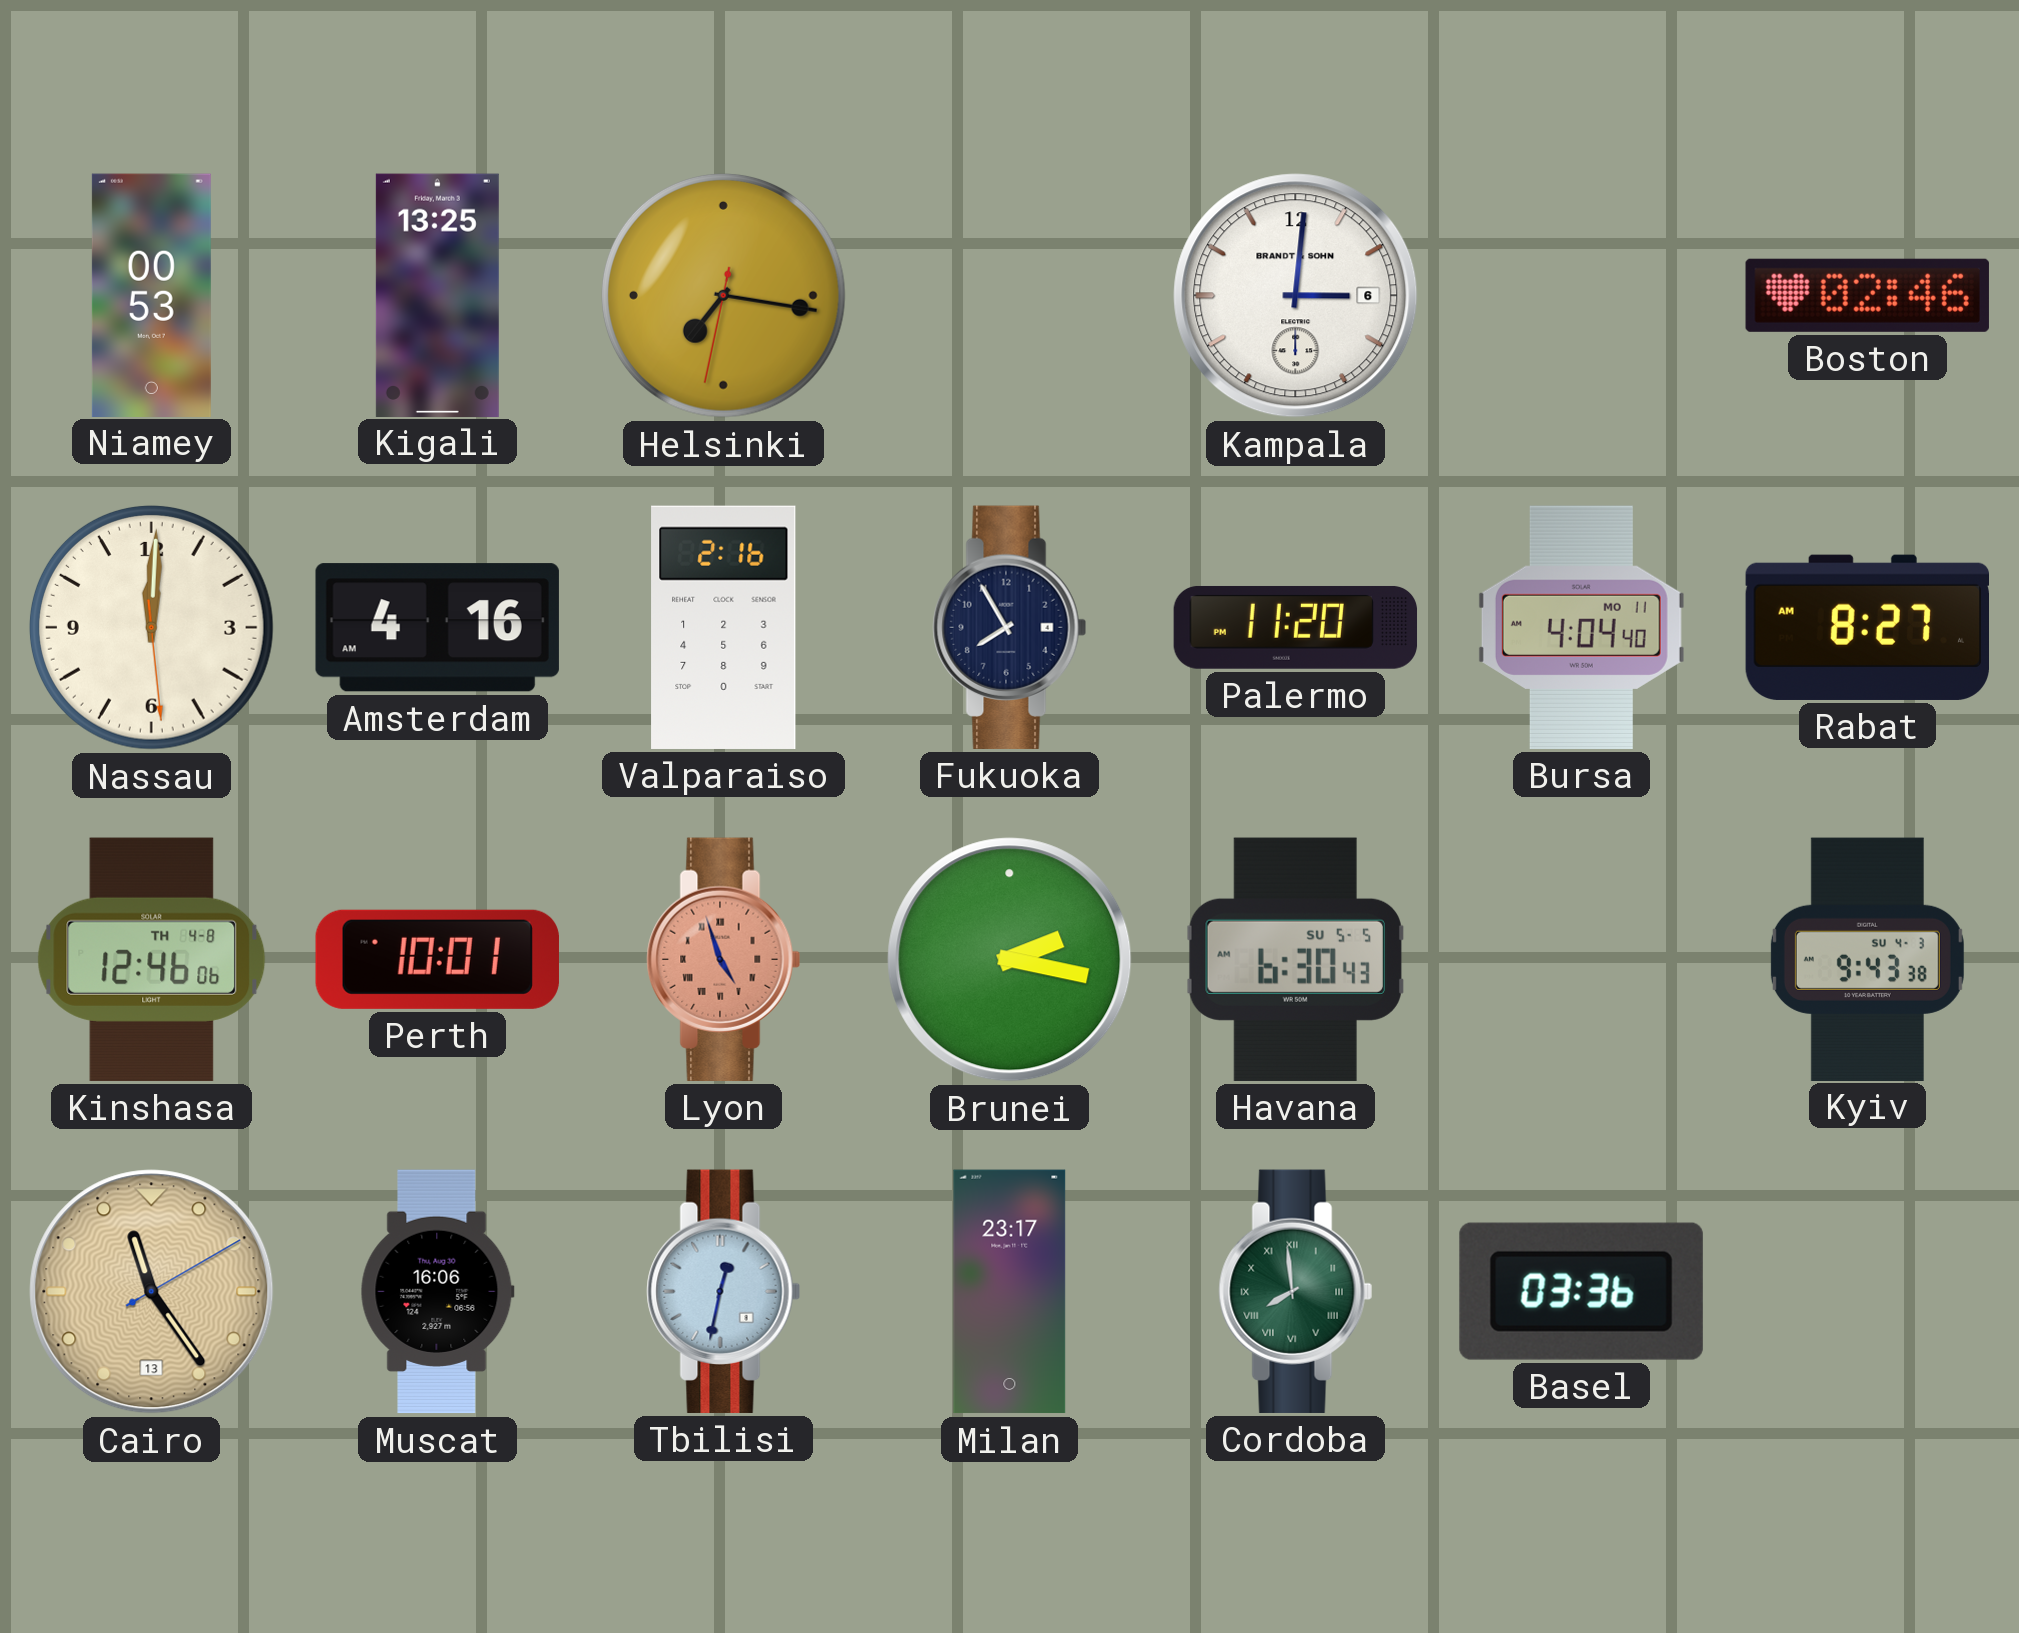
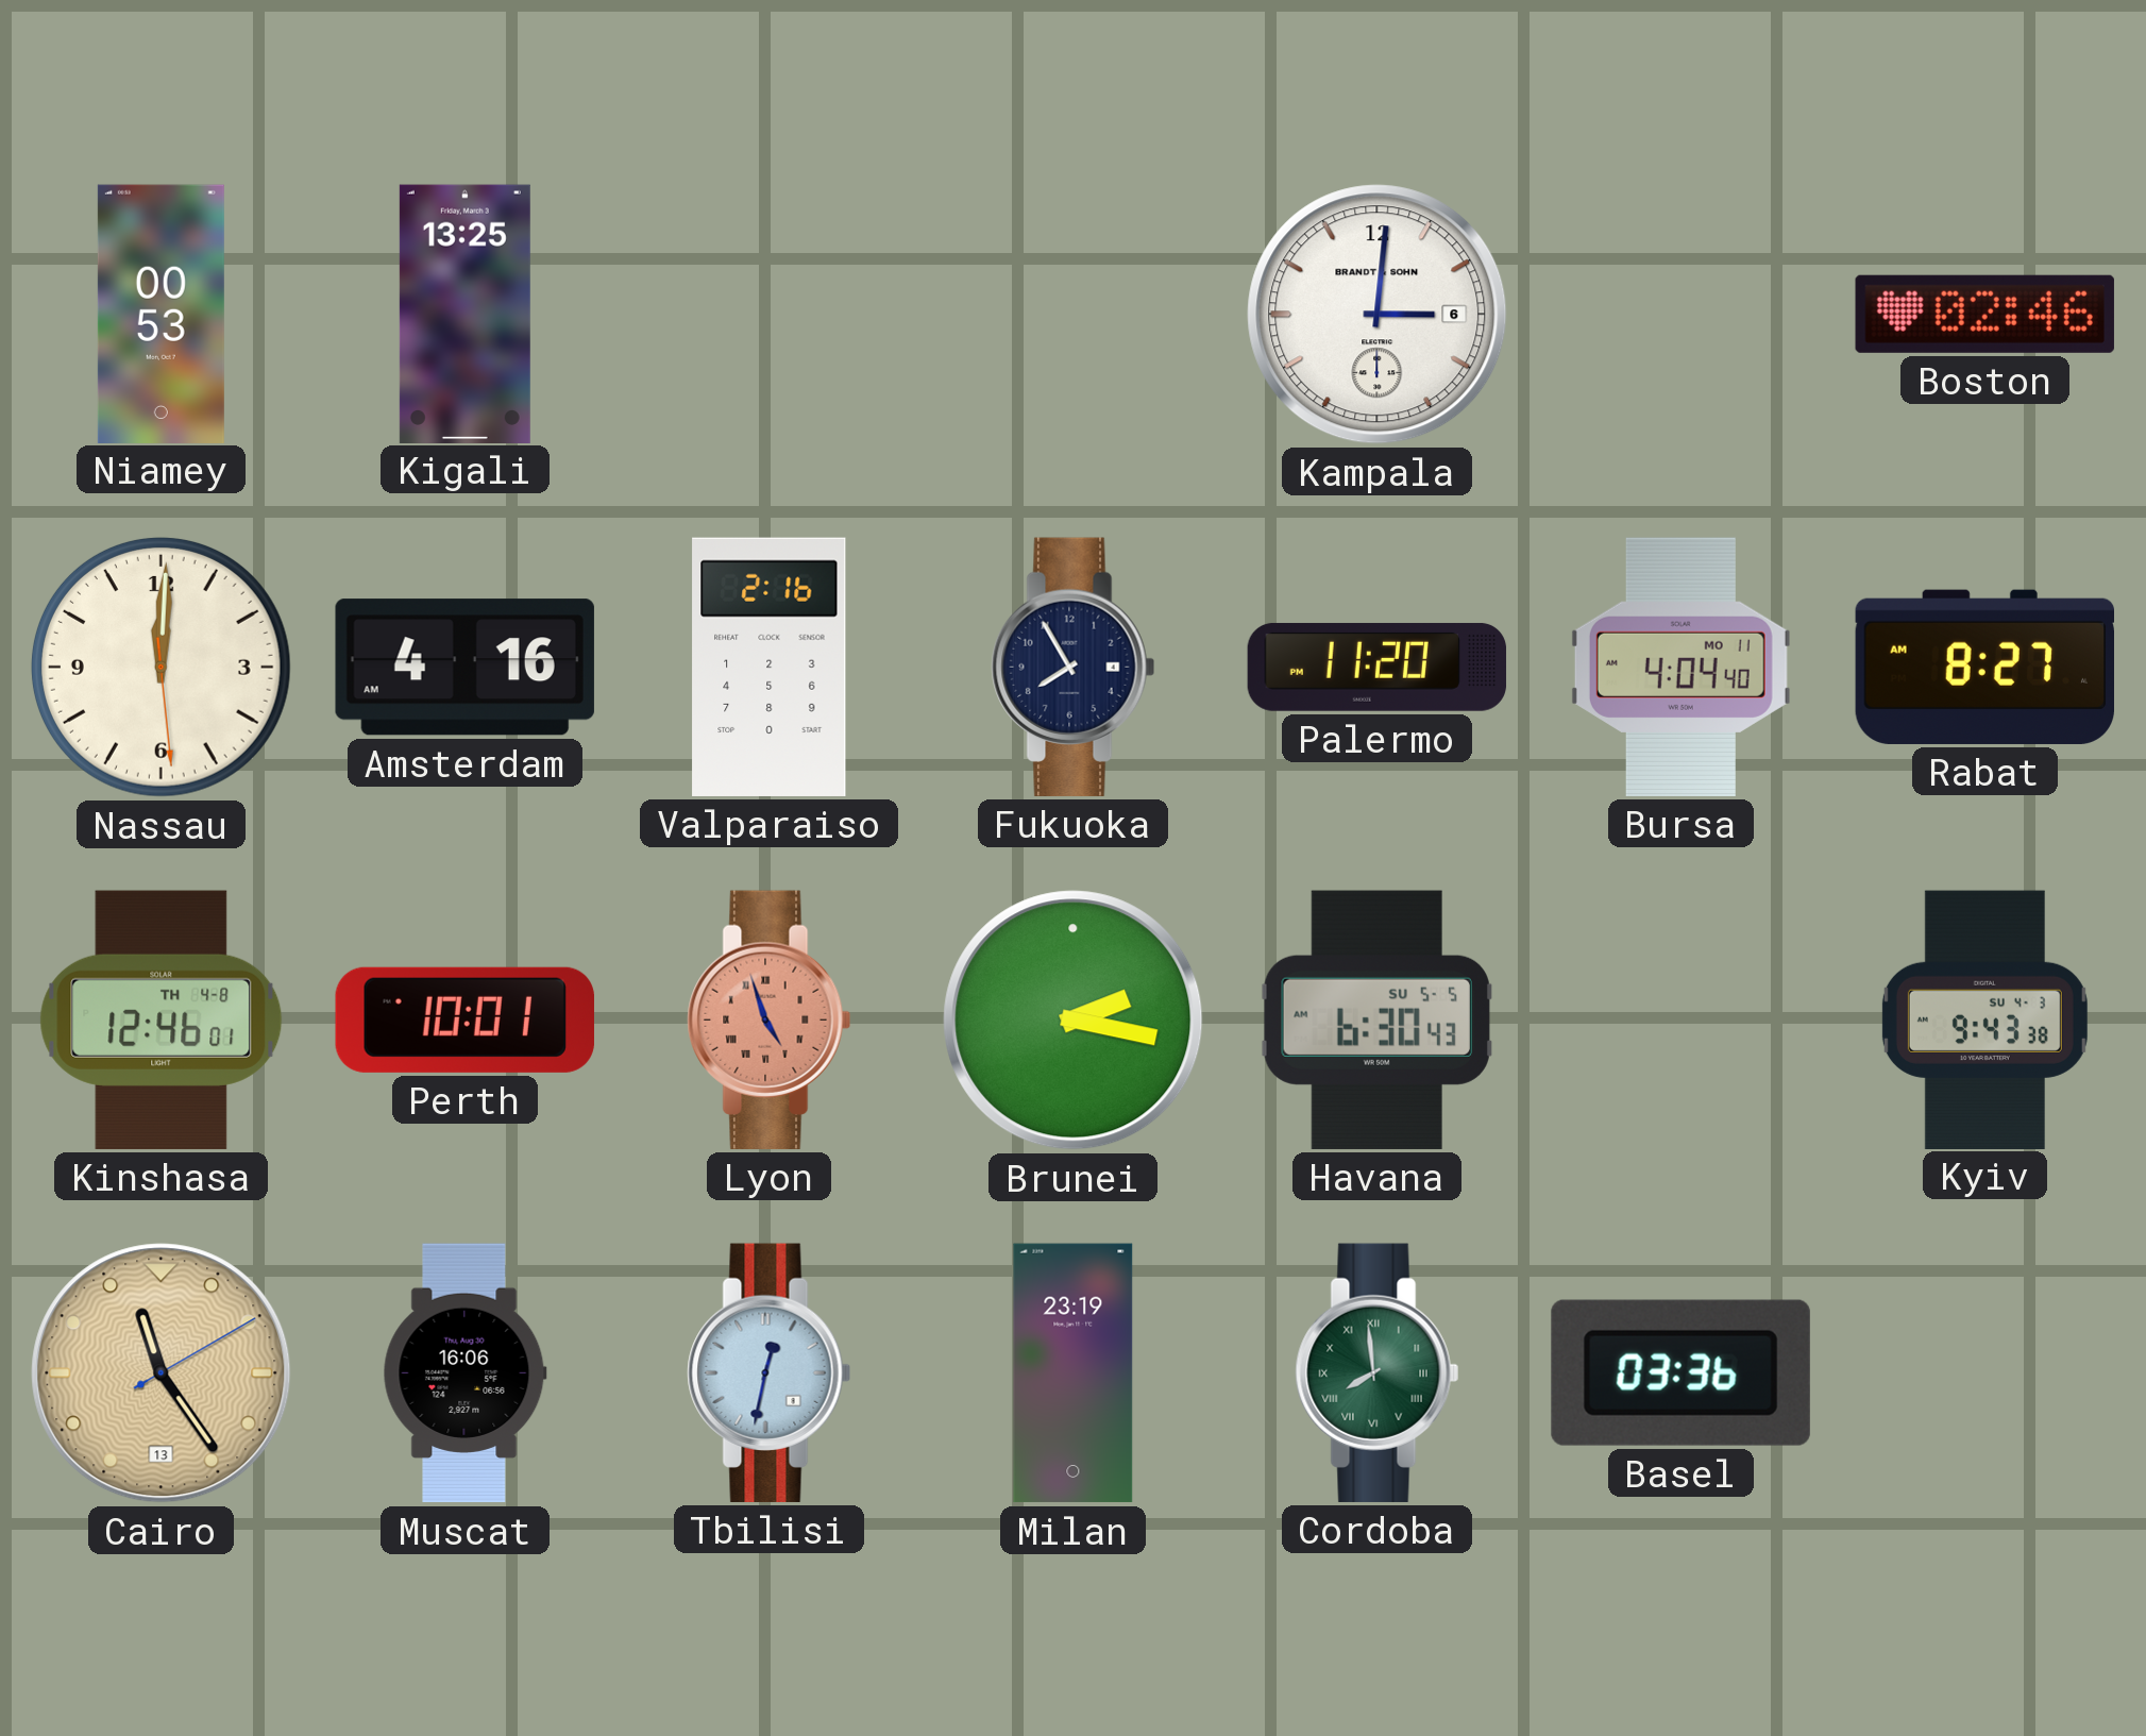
Helsinki: 7:16 -> none (723, 295)
Kinshasa: 12:46:06 -> 12:46:01 (162, 1019)
Milan: 23:17 -> 23:19 (1074, 1373)
